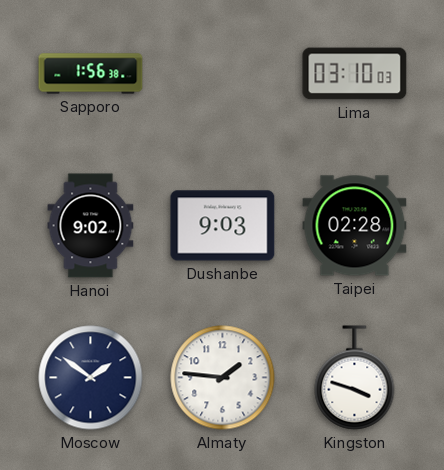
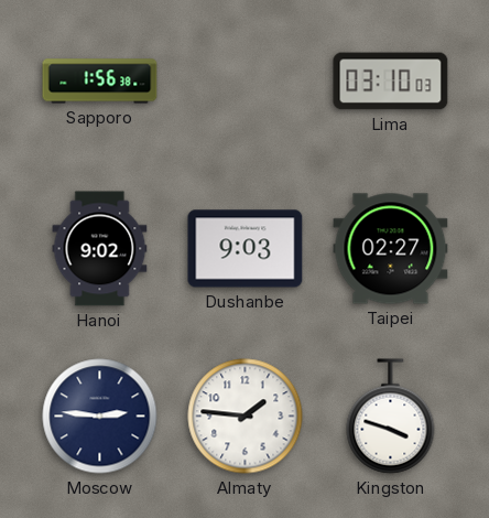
Taipei: 02:28 -> 02:27 (391, 249)
Moscow: 1:51 -> 2:46 (100, 417)
